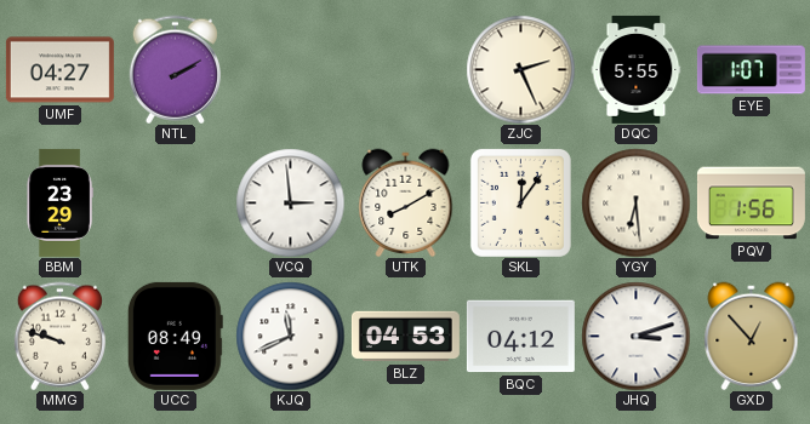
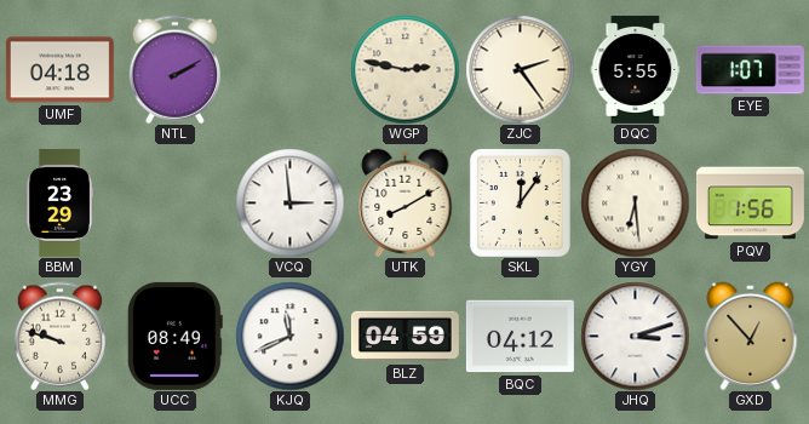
UMF: 04:27 -> 04:18 (59, 70)
WGP: none -> 2:47 (404, 69)
ZJC: 2:26 -> 2:24 (520, 69)
BLZ: 04:53 -> 04:59 (404, 337)
